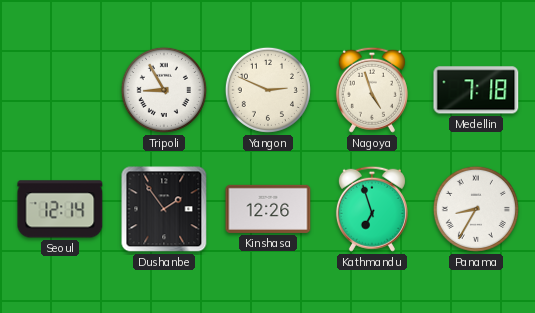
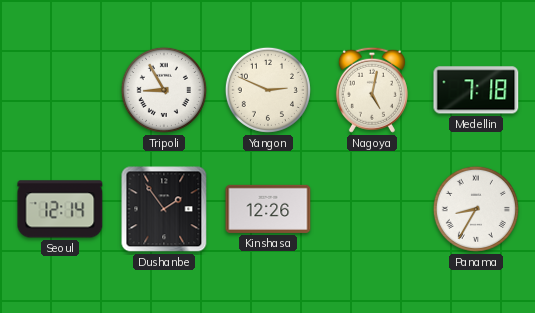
Nagoya: 4:57 -> 5:02 (372, 90)
Kathmandu: 6:57 -> none (372, 209)
